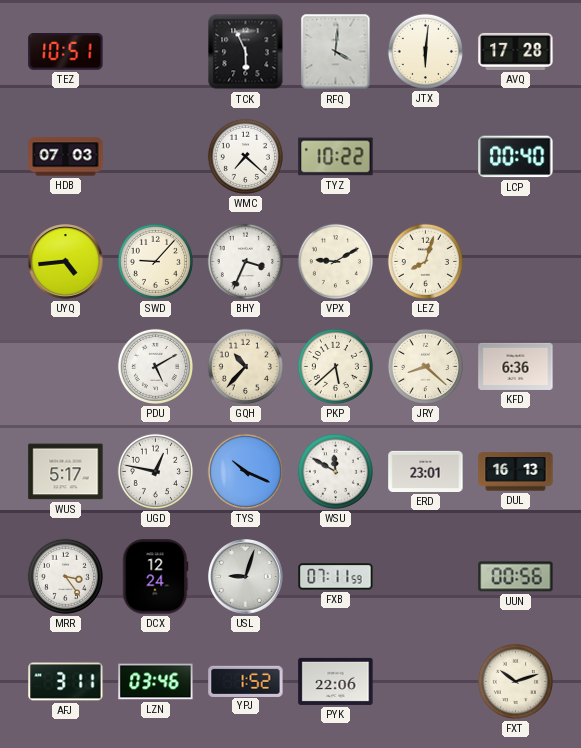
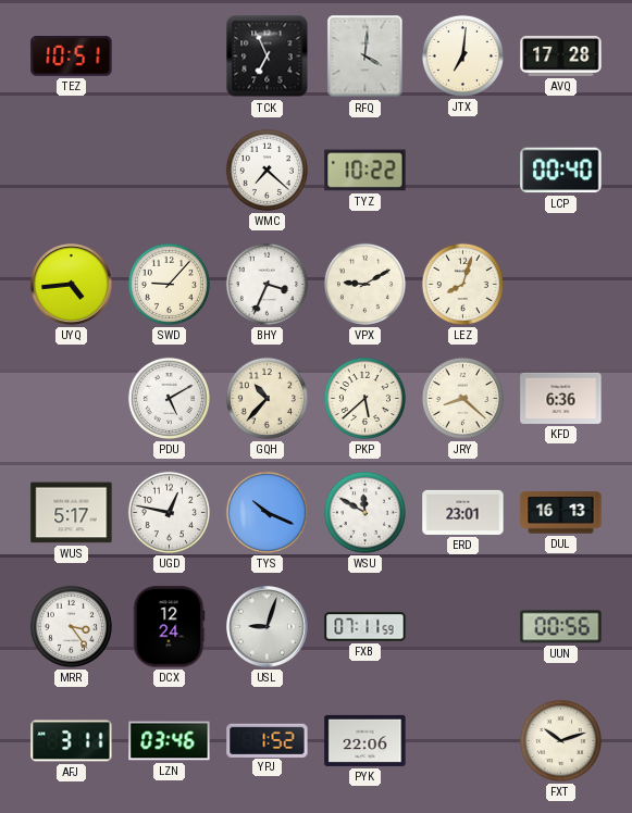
TCK: 5:56 -> 6:56 (268, 57)
JTX: 6:01 -> 7:01 (462, 55)
HDB: 07:03 -> none (66, 157)
